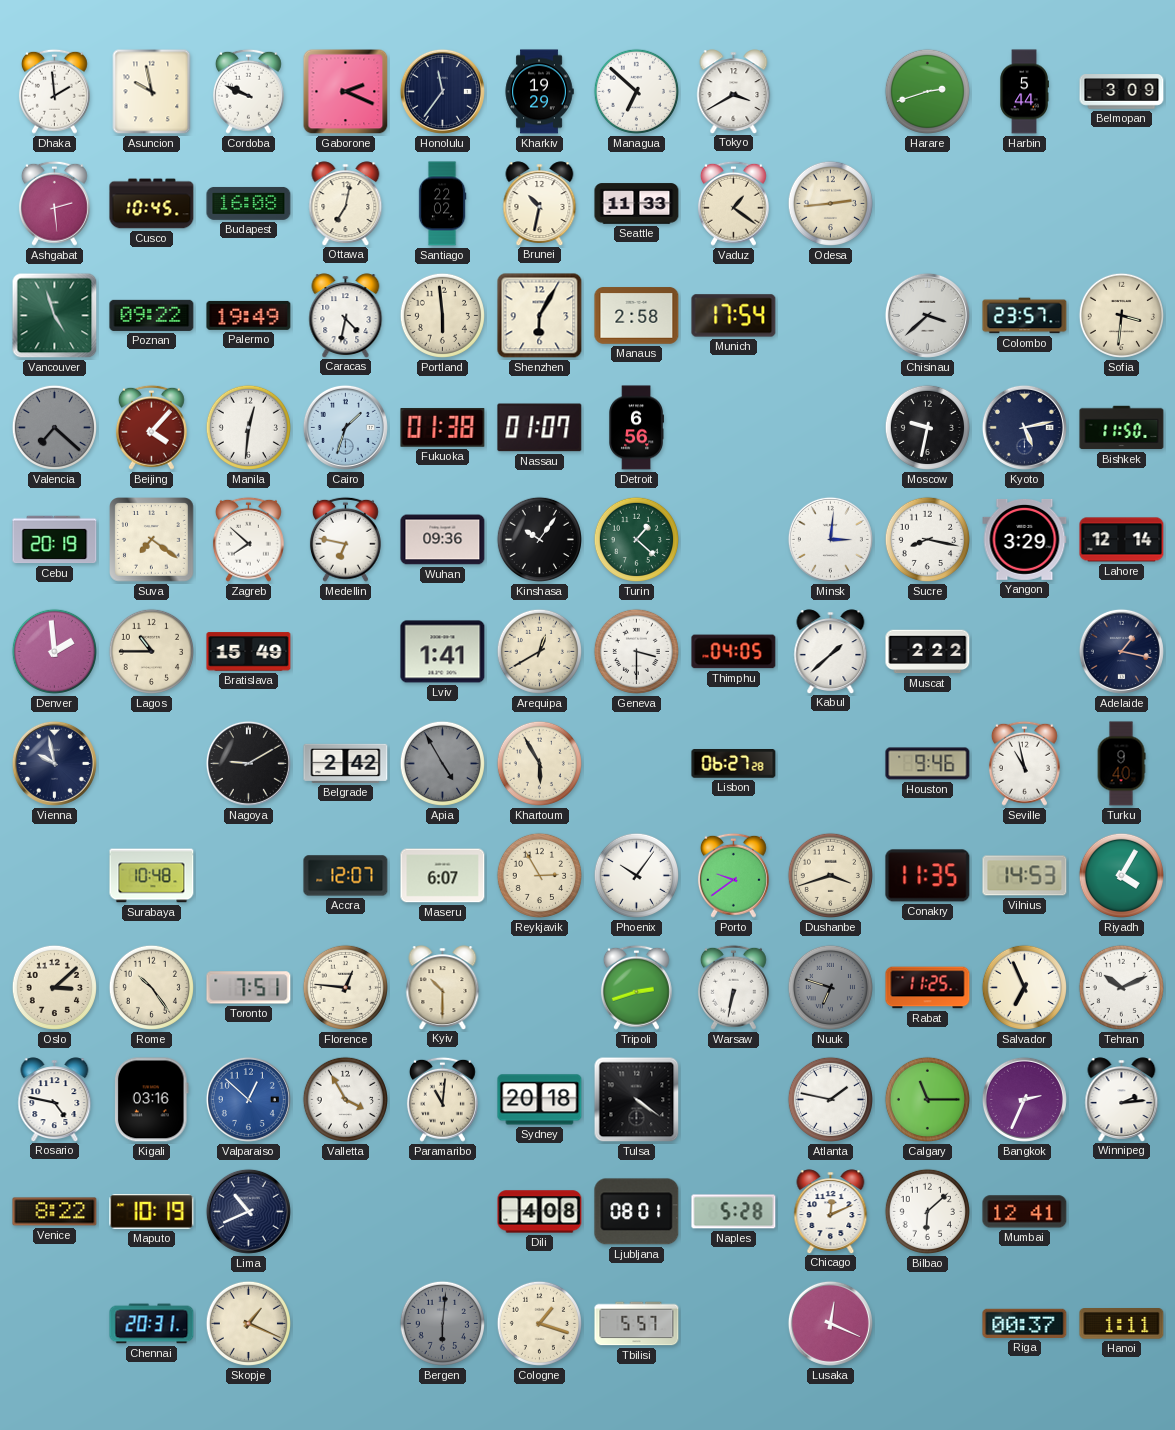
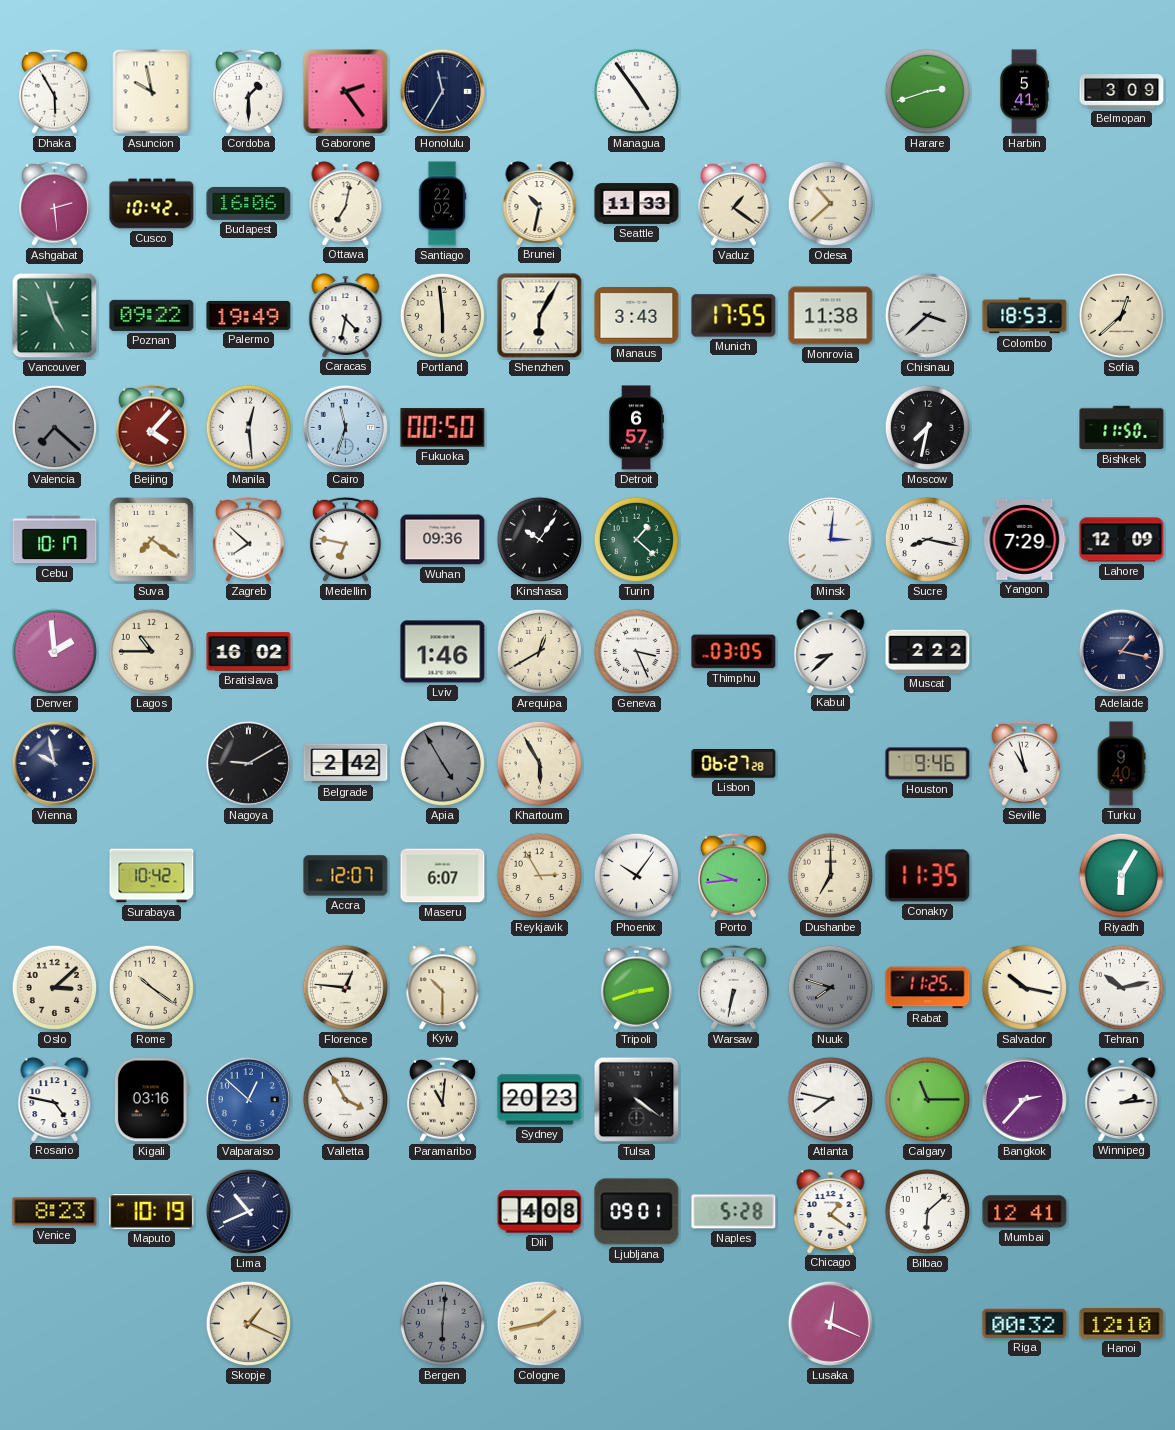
Dhaka: 1:59 -> 5:55 (54, 91)
Cordoba: 9:49 -> 1:30 (248, 91)
Gaborone: 2:19 -> 2:24 (346, 92)
Honolulu: 11:36 -> 11:35 (442, 91)
Kharkiv: 19:29 -> none (539, 92)
Managua: 6:52 -> 4:54 (636, 91)
Tokyo: 3:40 -> none (734, 91)
Harbin: 5:44 -> 5:41 (1024, 92)
Cusco: 10:45 -> 10:42 (152, 204)
Budapest: 16:08 -> 16:06 (249, 203)
Odesa: 2:44 -> 10:38 (830, 203)
Manaus: 2:58 -> 3:43 (637, 316)
Munich: 17:54 -> 17:55 (734, 316)
Monrovia: none -> 11:38 (831, 316)
Colombo: 23:57 -> 18:53 (1025, 316)
Sofia: 3:31 -> 12:38 (1121, 315)
Manila: 12:31 -> 12:29 (248, 427)
Cairo: 1:33 -> 11:33 (345, 427)
Fukuoka: 01:38 -> 00:50 (443, 428)
Nassau: 01:07 -> none (540, 428)
Detroit: 6:56 -> 6:57 (636, 428)
Moscow: 9:32 -> 7:32 (927, 427)
Kyoto: 5:13 -> none (1024, 427)
Cebu: 20:19 -> 10:17 (55, 540)
Yangon: 3:29 -> 7:29 (1025, 539)
Lahore: 12:14 -> 12:09 (1122, 540)
Bratislava: 15:49 -> 16:02 (249, 652)
Lviv: 1:41 -> 1:46 (443, 652)
Geneva: 3:30 -> 3:26 (636, 651)
Thimphu: 04:05 -> 03:05 (734, 652)
Kabul: 1:38 -> 8:38 (831, 651)
Surabaya: 10:48 -> 10:42 (152, 876)
Porto: 9:39 -> 9:44 (733, 875)
Dushanbe: 3:42 -> 7:00 (830, 875)
Vilnius: 14:53 -> none (1025, 876)
Riyadh: 4:05 -> 6:05 (1121, 875)
Rome: 10:24 -> 10:21 (151, 987)
Toronto: 7:51 -> none (249, 988)
Nuuk: 6:48 -> 7:48 (830, 987)
Salvador: 6:56 -> 10:17 (1024, 987)
Tehran: 10:11 -> 10:13 (1121, 987)
Sydney: 20:18 -> 20:23 (540, 1100)
Atlanta: 1:47 -> 7:47 (830, 1099)
Bangkok: 2:34 -> 2:37 (1024, 1099)
Venice: 8:22 -> 8:23 (55, 1212)
Ljubljana: 08:01 -> 09:01 (637, 1212)
Chicago: 12:11 -> 1:21 (831, 1211)
Chennai: 20:31 -> none (152, 1324)
Cologne: 1:18 -> 1:43 (539, 1323)
Tbilisi: 5:57 -> none (637, 1324)
Riga: 00:37 -> 00:32 (1025, 1323)
Hanoi: 1:11 -> 12:10 (1122, 1324)
